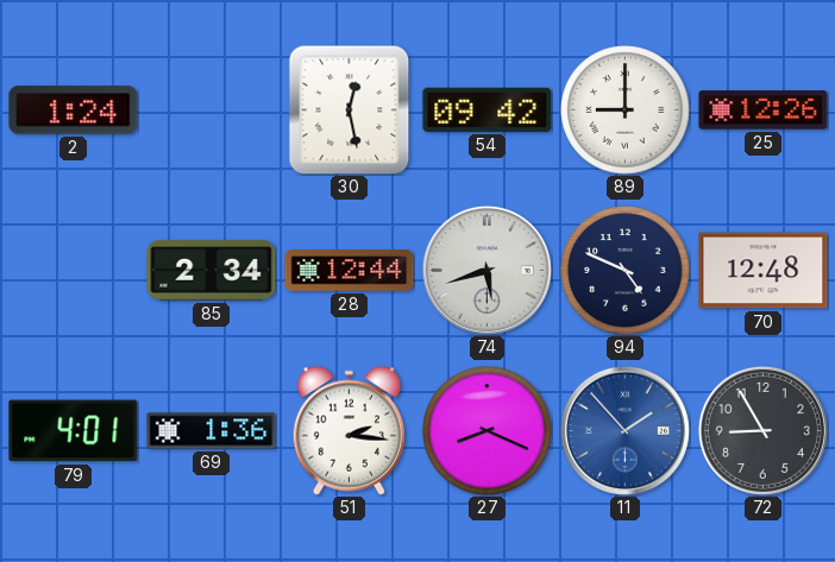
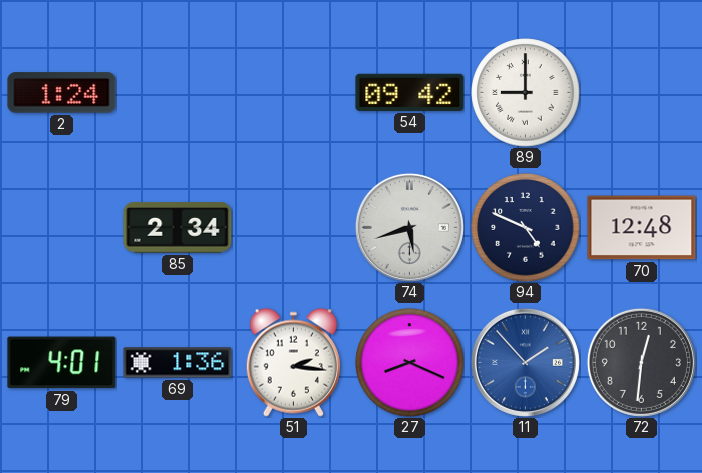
30: 12:28 -> none (350, 109)
25: 12:26 -> none (764, 110)
28: 12:44 -> none (350, 271)
72: 8:55 -> 12:31 (641, 362)
